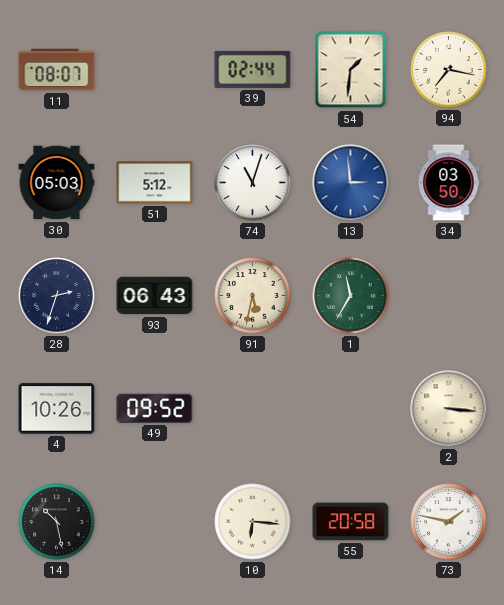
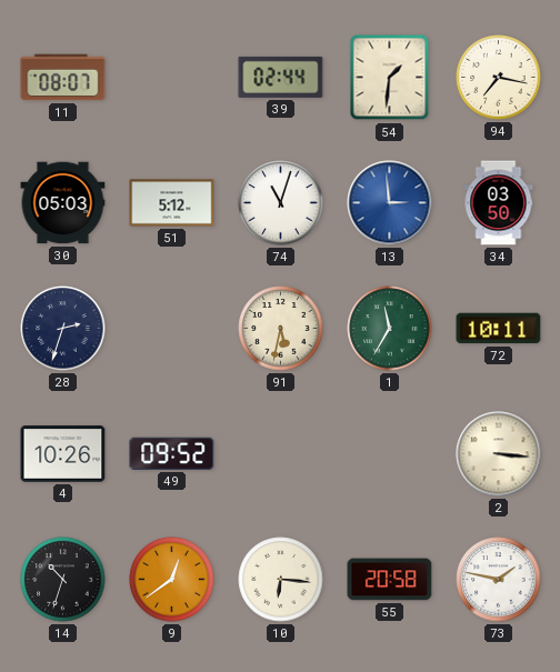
93: 06:43 -> none (155, 296)
72: none -> 10:11 (499, 329)
14: 10:28 -> 10:33 (63, 580)
9: none -> 12:39 (172, 580)
